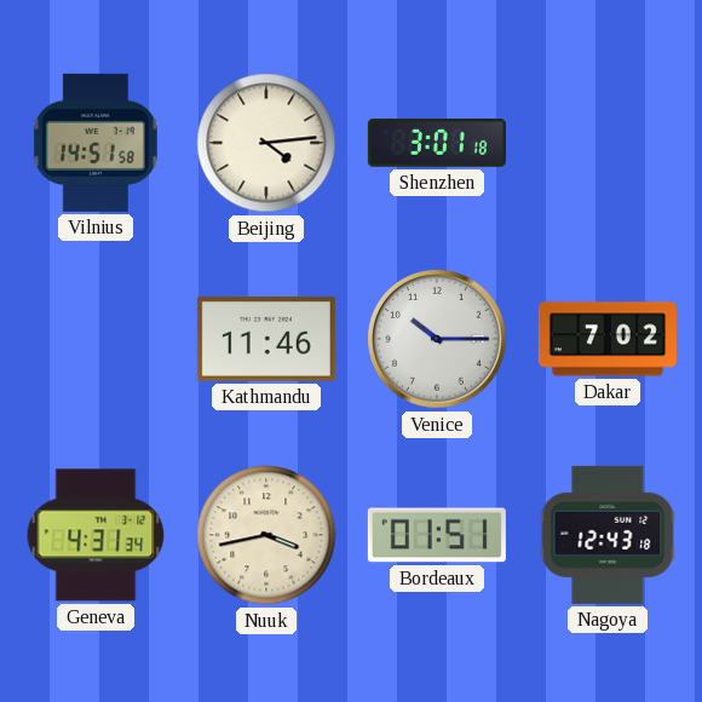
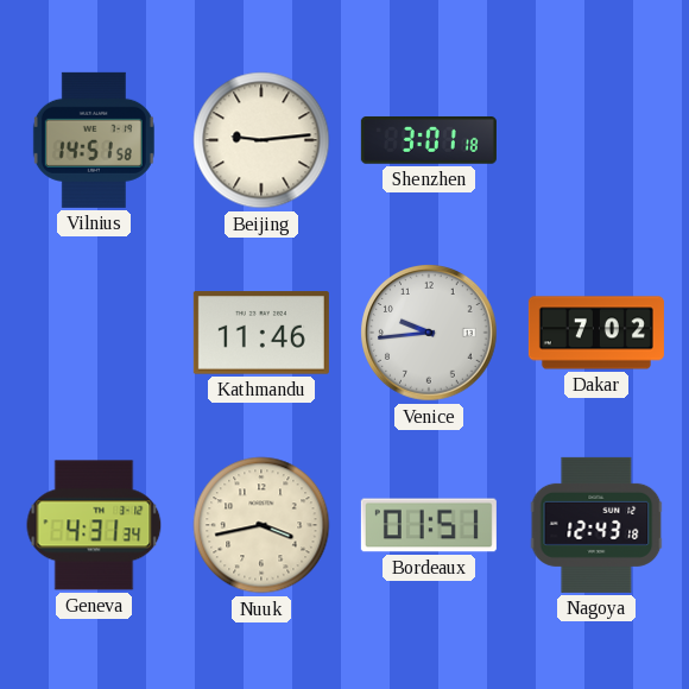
Beijing: 4:14 -> 9:14 (261, 140)
Venice: 10:15 -> 9:44 (429, 333)
